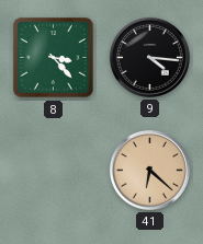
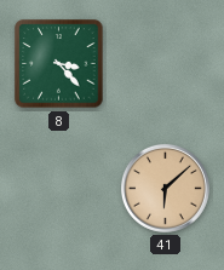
9: 4:16 -> none (149, 57)
41: 6:22 -> 6:08 (165, 188)
